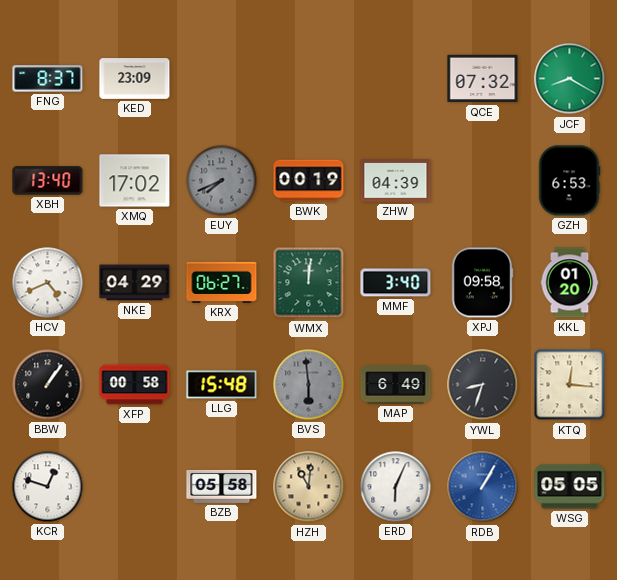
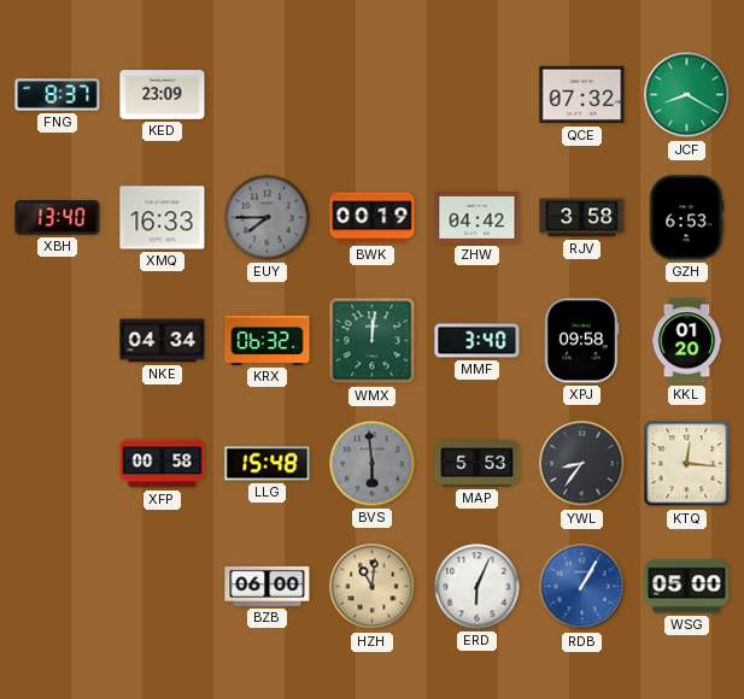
XMQ: 17:02 -> 16:33 (163, 218)
EUY: 7:41 -> 7:45 (268, 218)
ZHW: 04:39 -> 04:42 (478, 218)
RJV: none -> 3:58 (582, 218)
HCV: 4:41 -> none (48, 283)
NKE: 04:29 -> 04:34 (163, 341)
KRX: 06:27 -> 06:32 (268, 340)
BBW: 1:06 -> none (48, 385)
MAP: 6:49 -> 5:53 (478, 464)
YWL: 8:33 -> 8:36 (582, 464)
KCR: 12:48 -> none (48, 487)
BZB: 05:58 -> 06:00 (268, 586)
WSG: 05:05 -> 05:00 (687, 587)
